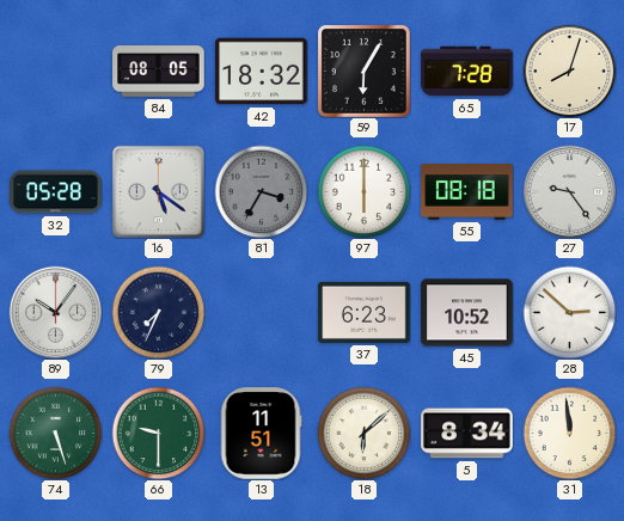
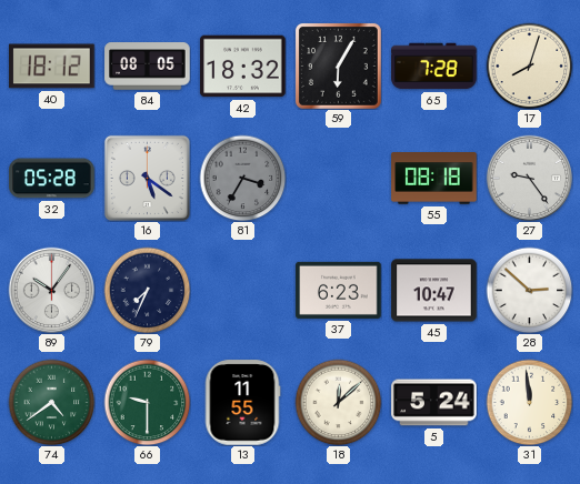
40: none -> 18:12 (52, 67)
97: 6:00 -> none (363, 191)
45: 10:52 -> 10:47 (434, 291)
74: 5:27 -> 4:39 (51, 402)
13: 11:51 -> 11:55 (242, 403)
18: 6:08 -> 12:08 (338, 402)
5: 8:34 -> 5:24 (434, 403)
